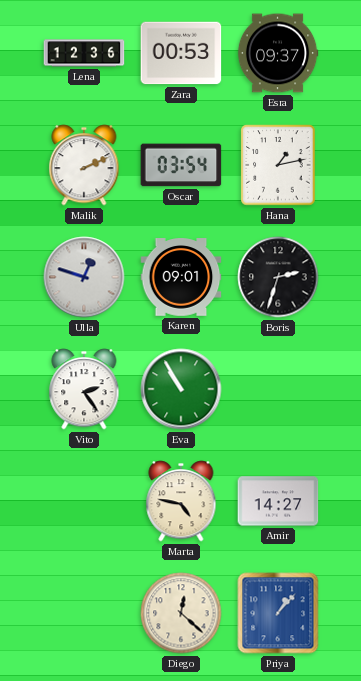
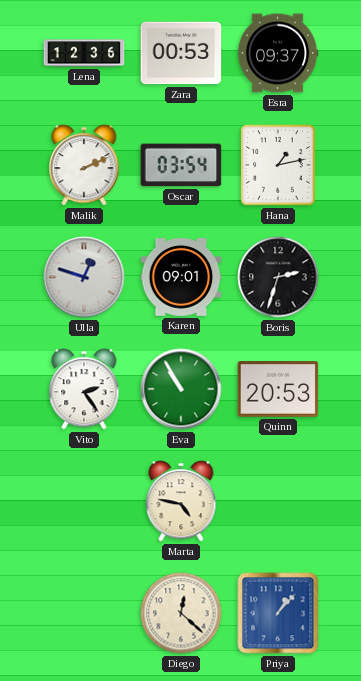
Quinn: none -> 20:53 (278, 389)
Amir: 14:27 -> none (278, 501)
